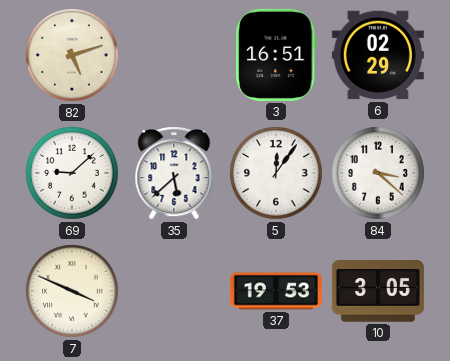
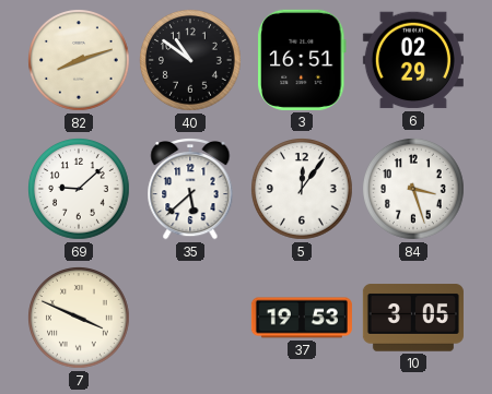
82: 5:12 -> 8:12 (80, 61)
40: none -> 10:51 (191, 61)
84: 3:22 -> 3:27 (414, 190)
